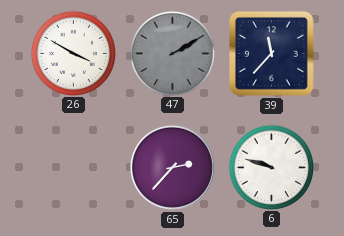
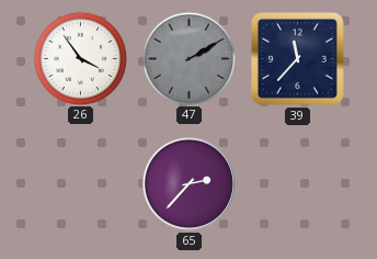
26: 3:50 -> 3:54 (80, 58)
6: 9:48 -> none (271, 167)
